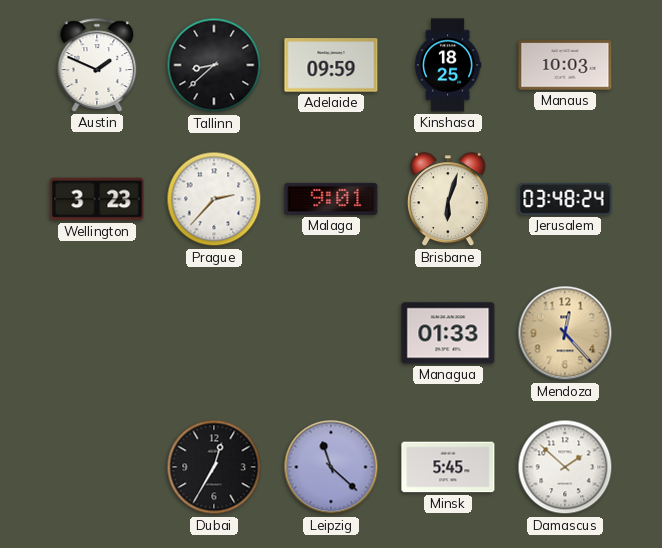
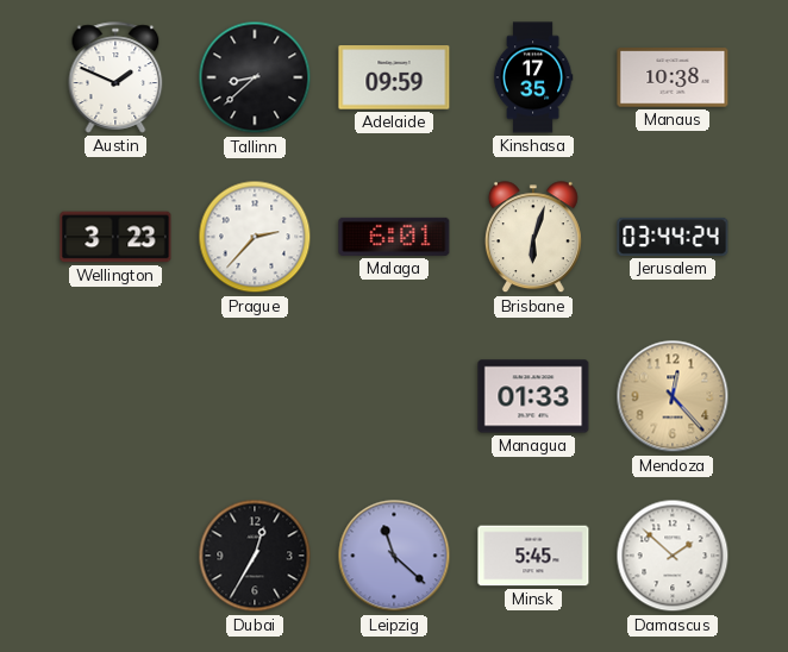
Kinshasa: 18:25 -> 17:35 (533, 77)
Manaus: 10:03 -> 10:38 (673, 77)
Malaga: 9:01 -> 6:01 (394, 237)
Jerusalem: 03:48 -> 03:44 (673, 237)
